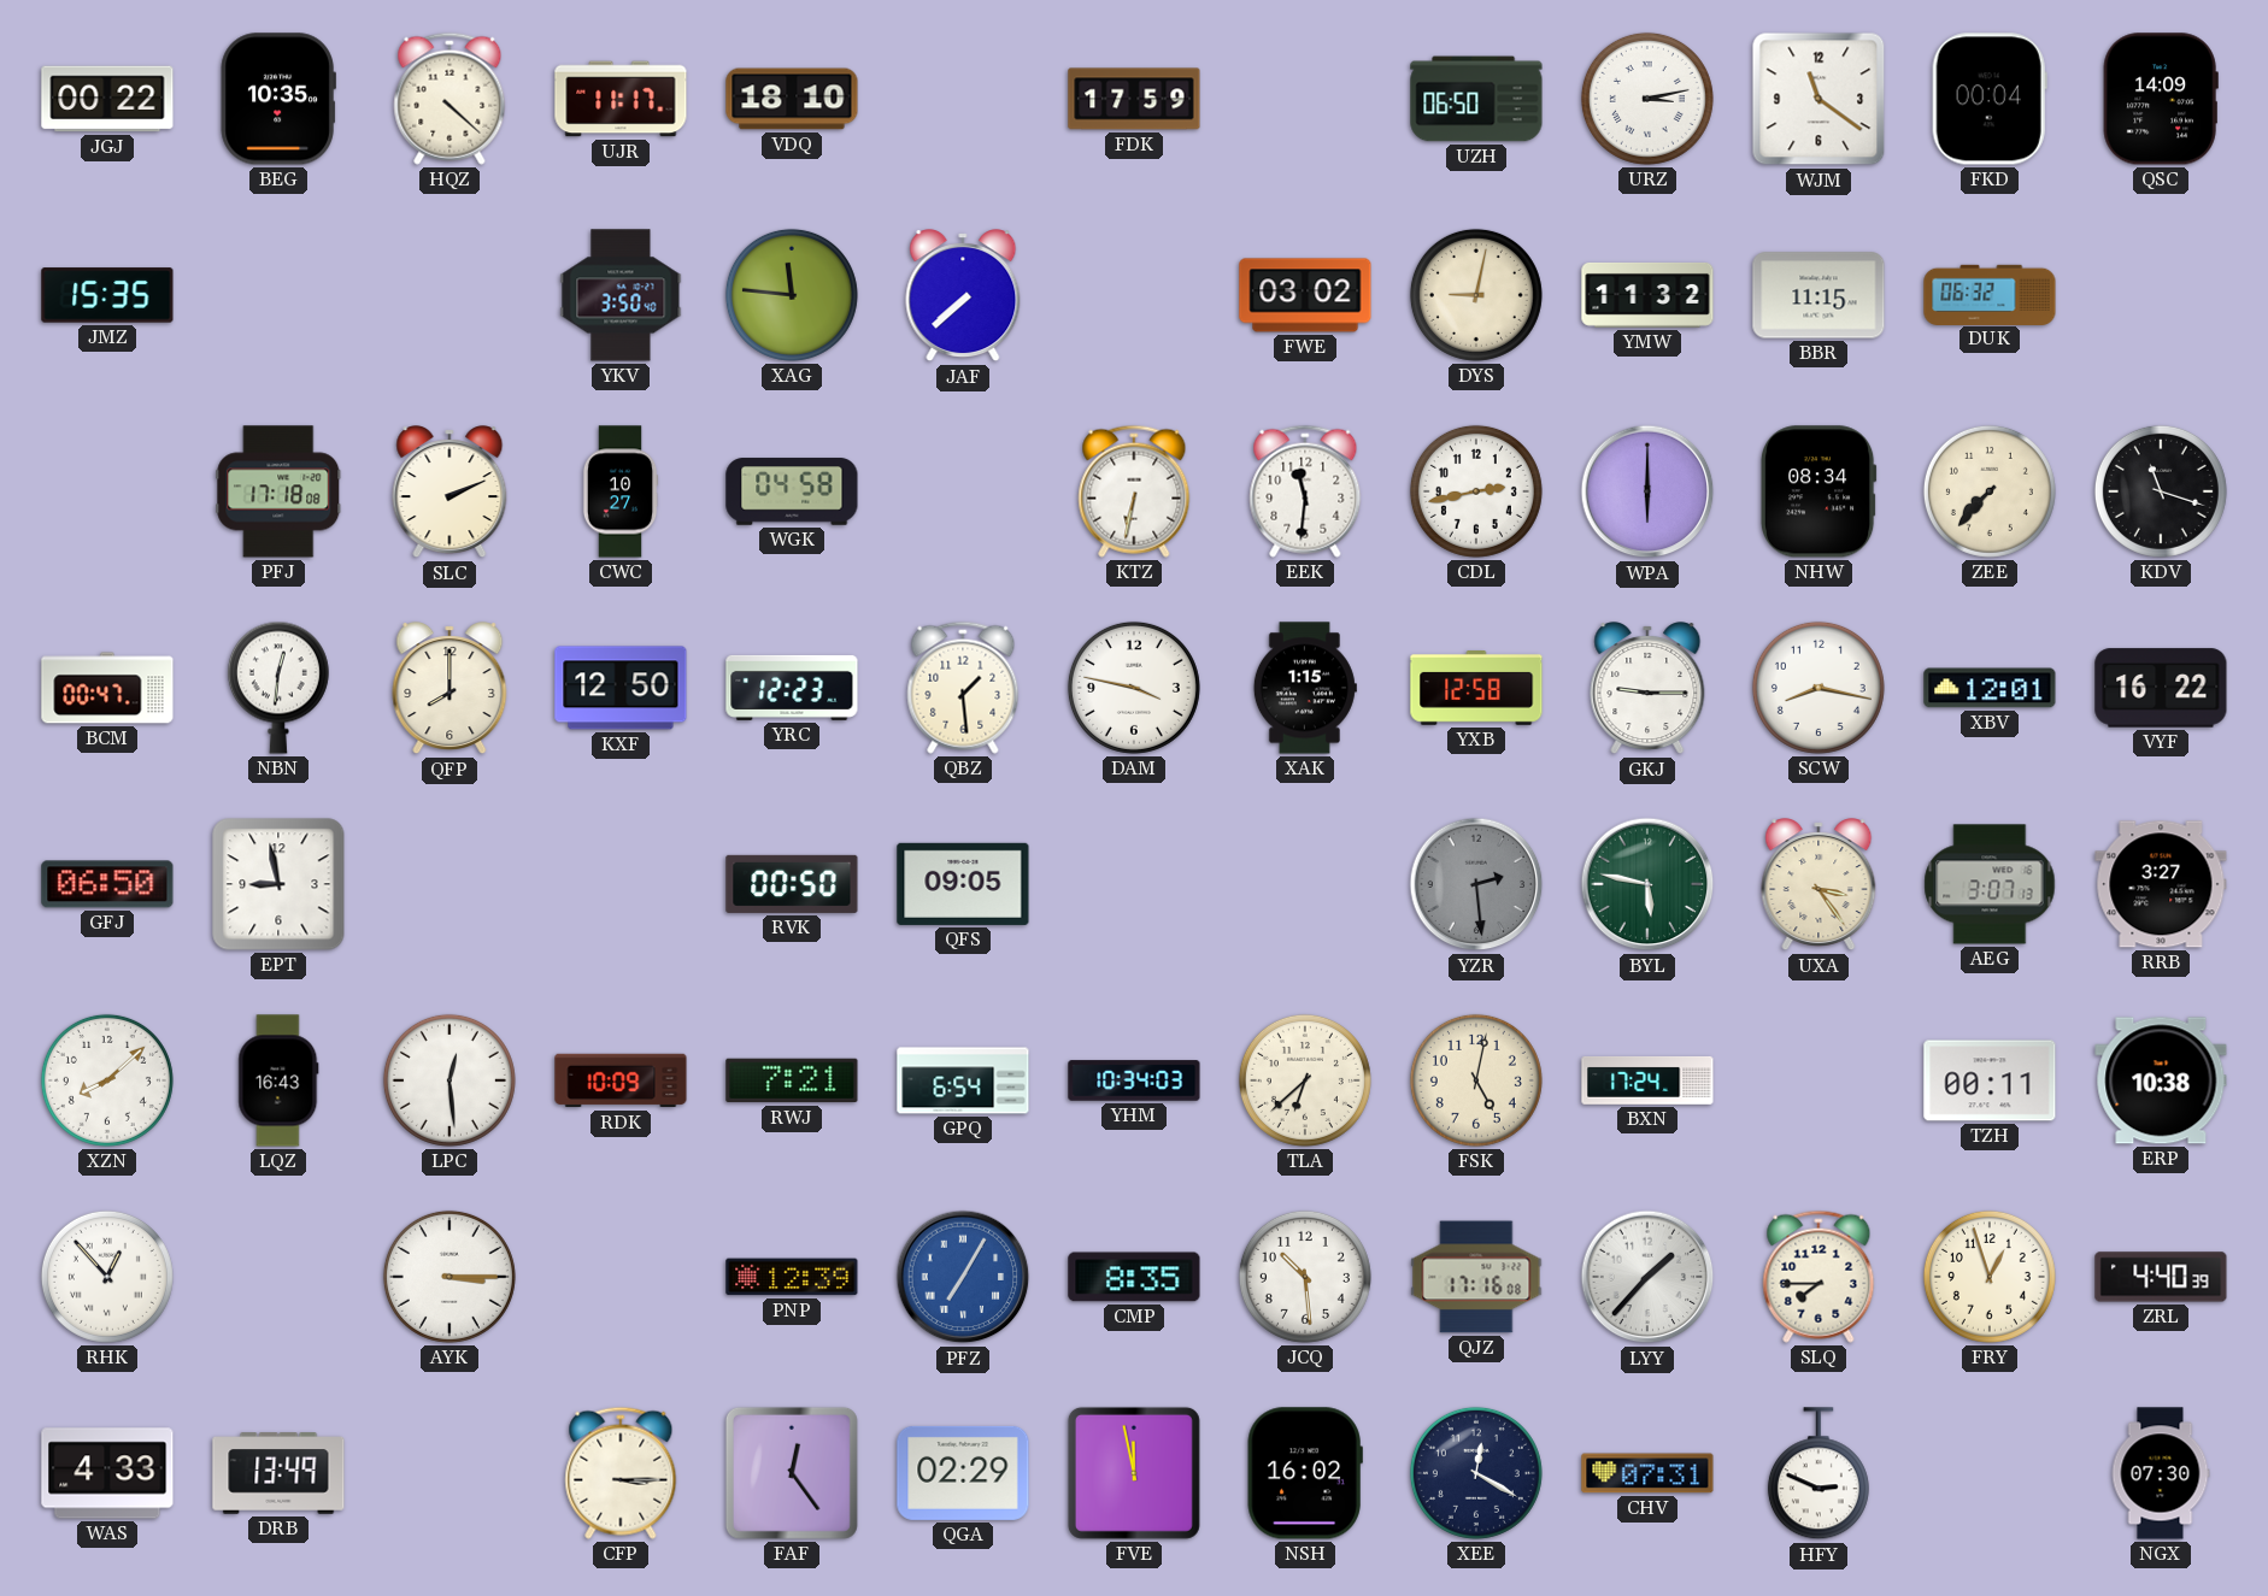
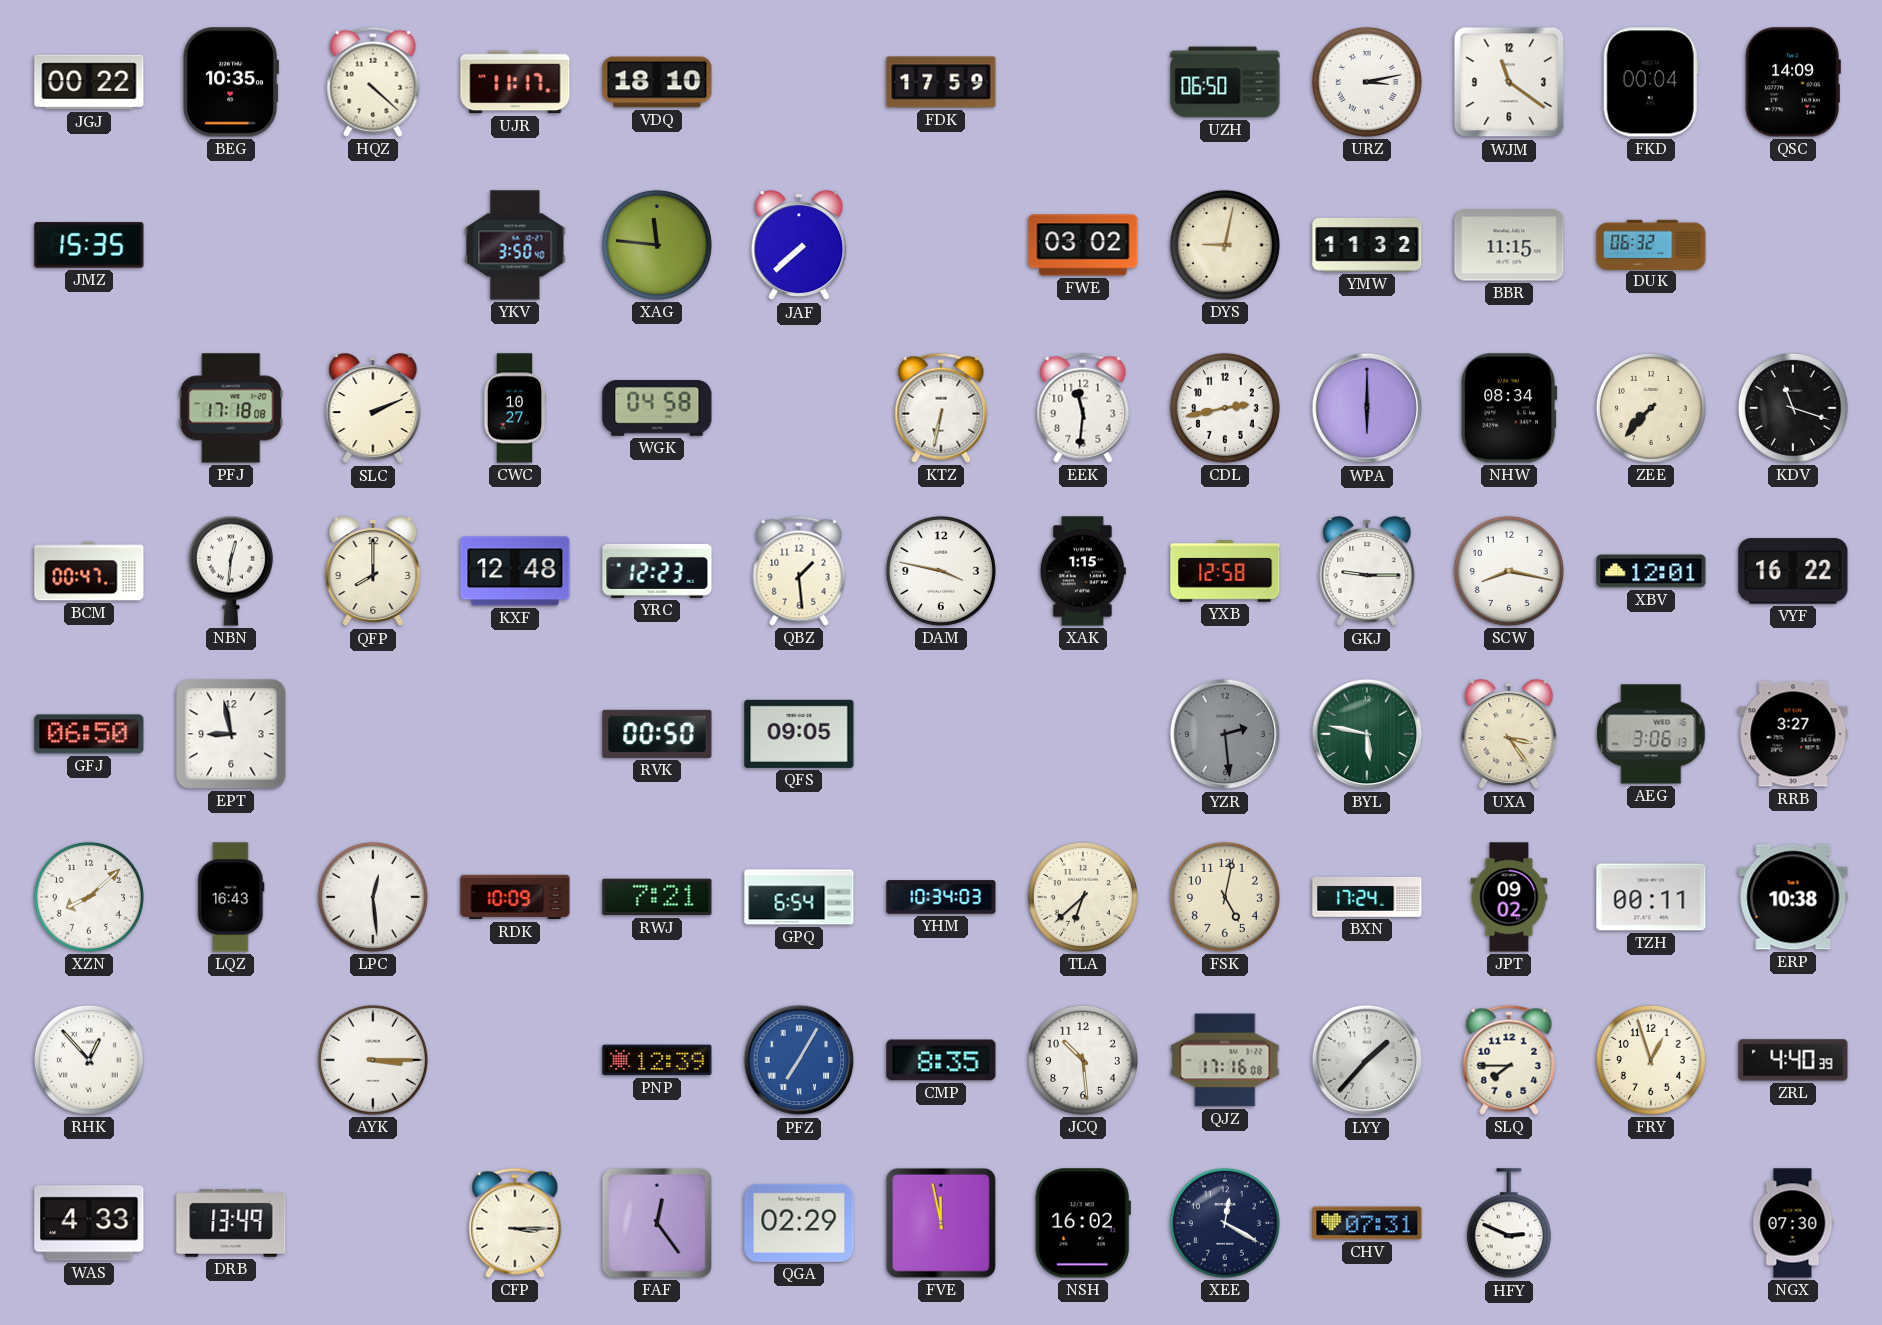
KXF: 12:50 -> 12:48 (515, 571)
AEG: 3:07 -> 3:06 (1651, 734)
JPT: none -> 09:02 (1509, 897)
